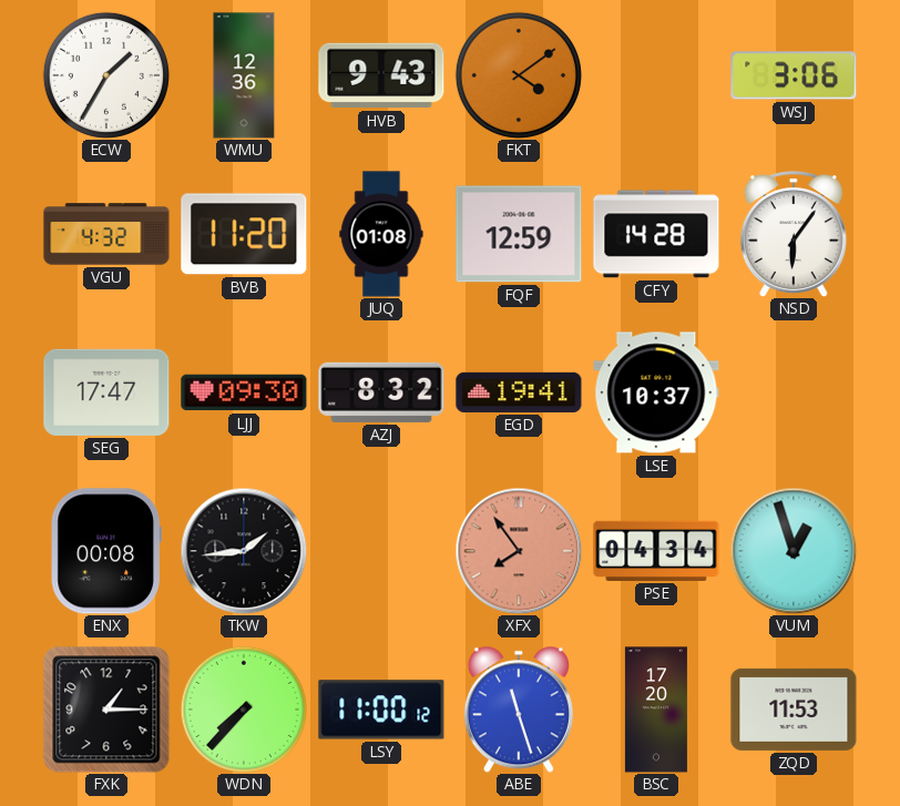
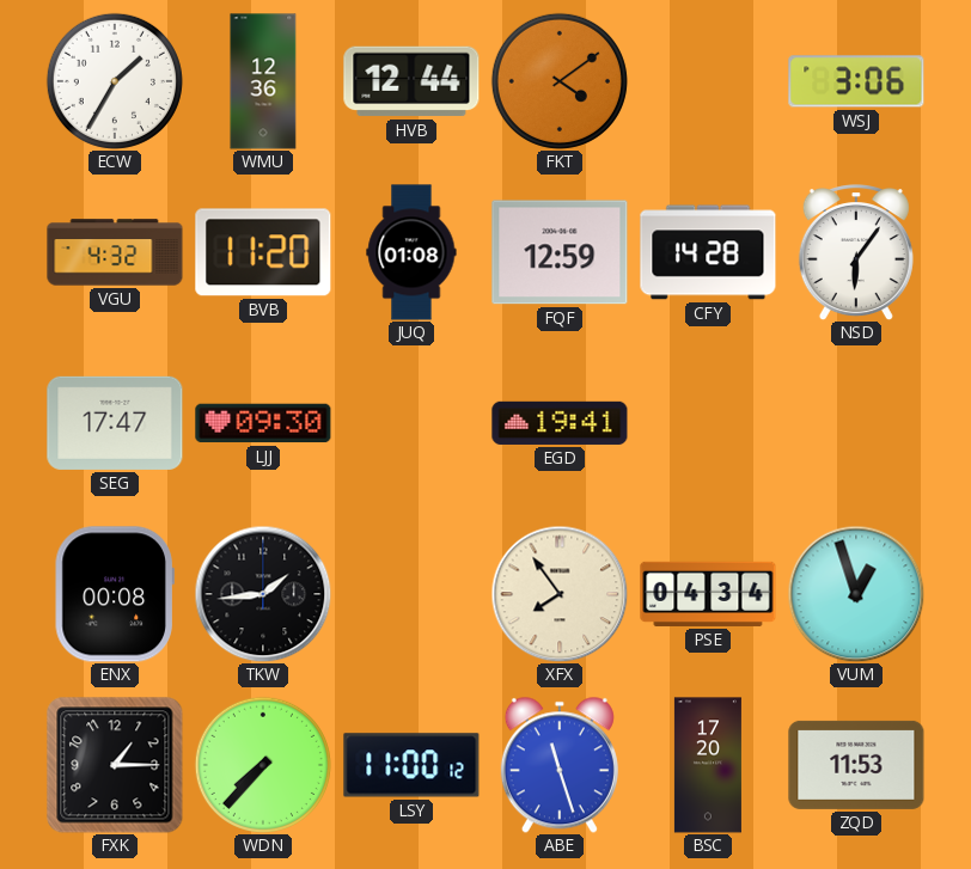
HVB: 9:43 -> 12:44 (411, 81)
AZJ: 8:32 -> none (381, 392)
LSE: 10:37 -> none (656, 392)
XFX dial: salmon -> cream (560, 594)
